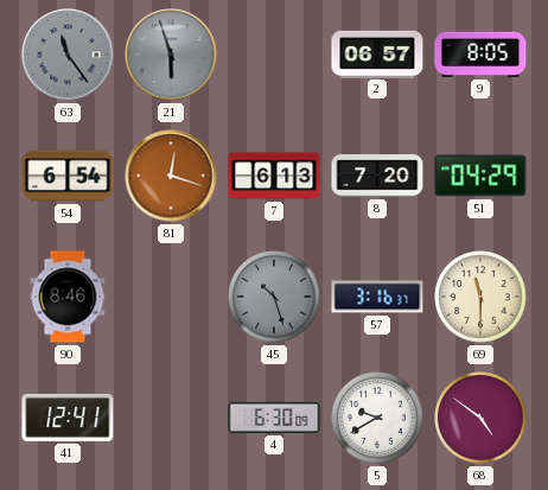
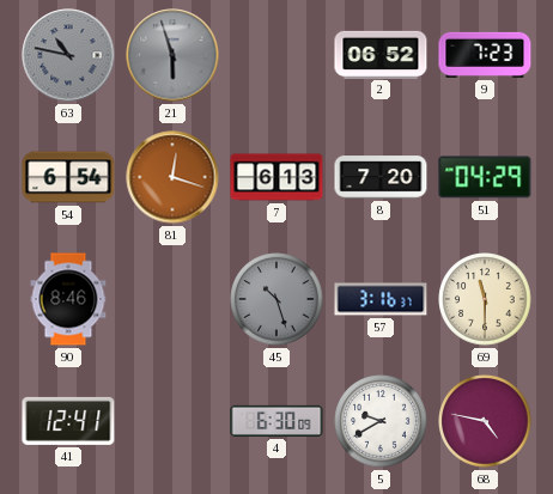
63: 11:24 -> 10:47 (68, 55)
2: 06:57 -> 06:52 (381, 54)
9: 8:05 -> 7:23 (485, 55)
68: 4:51 -> 4:47 (485, 421)
